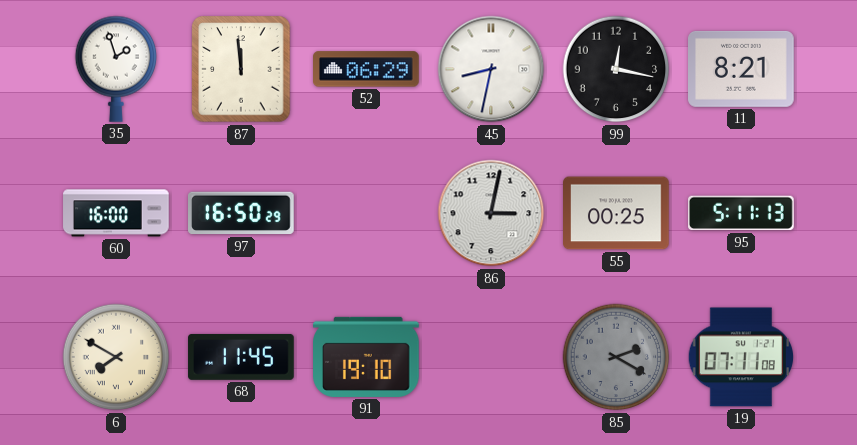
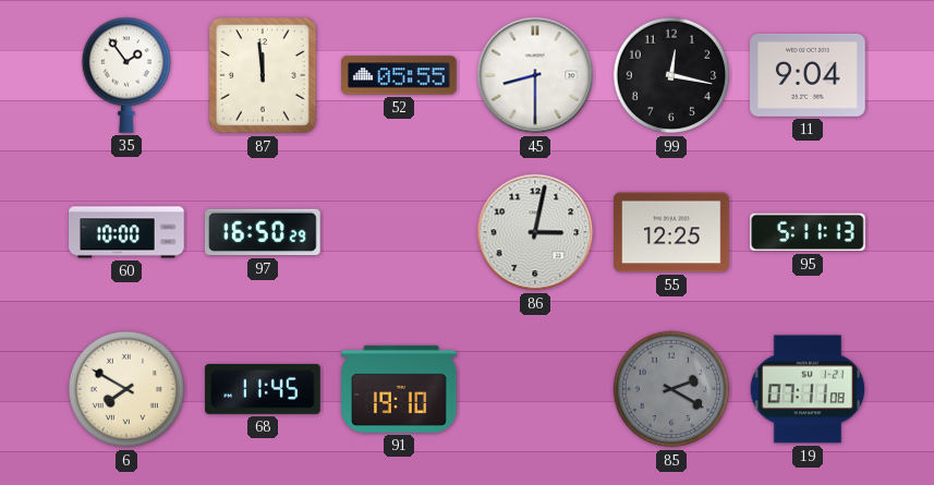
35: 1:57 -> 1:54 (125, 75)
52: 06:29 -> 05:55 (400, 75)
45: 8:32 -> 8:30 (535, 75)
11: 8:21 -> 9:04 (809, 75)
60: 16:00 -> 10:00 (126, 232)
55: 00:25 -> 12:25 (672, 232)
